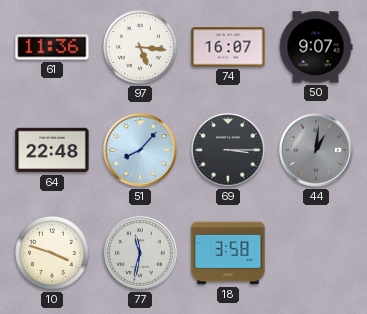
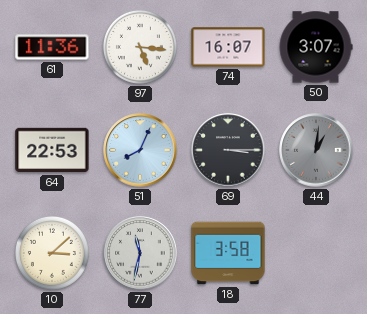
50: 9:07 -> 3:07 (316, 47)
64: 22:48 -> 22:53 (52, 150)
51: 8:07 -> 8:04 (140, 150)
10: 3:48 -> 3:08 (52, 253)
